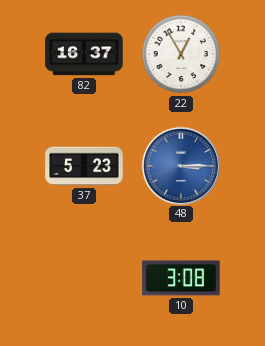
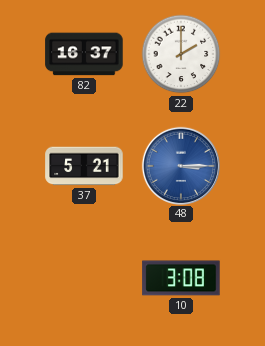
22: 12:55 -> 2:00 (181, 54)
37: 5:23 -> 5:21 (84, 166)
